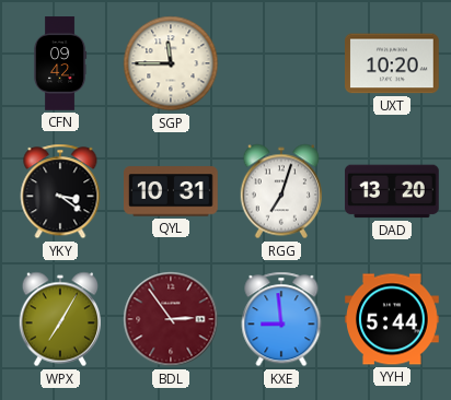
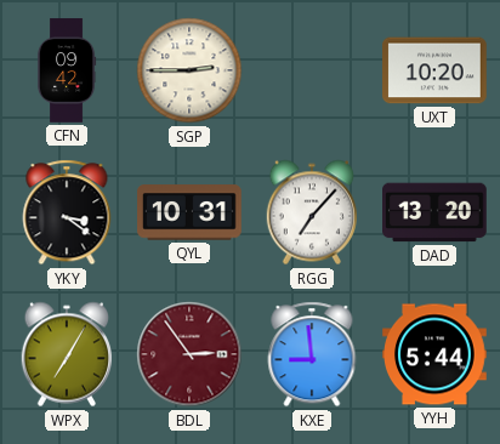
SGP: 11:45 -> 2:45 (189, 70)
RGG: 7:03 -> 7:07 (311, 212)
